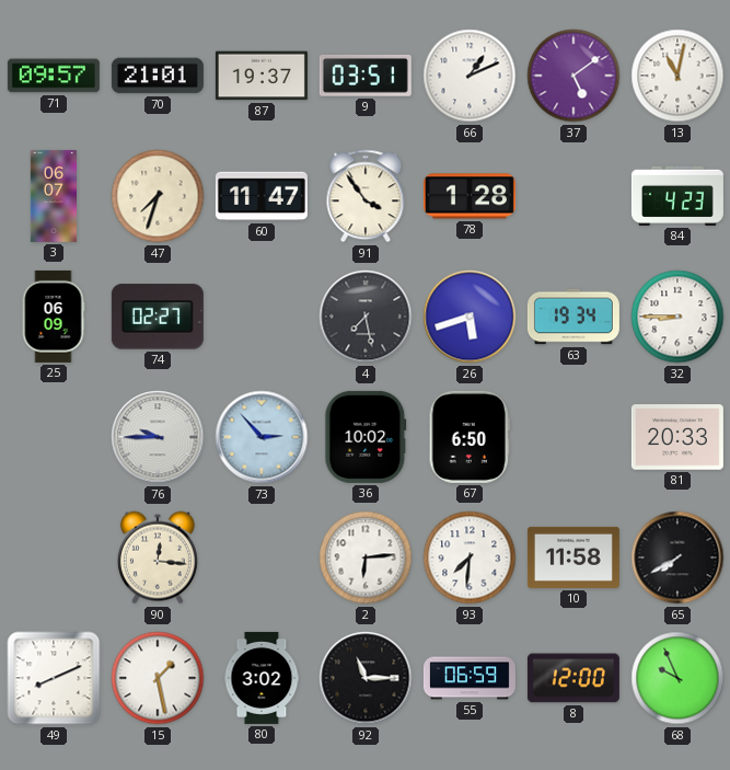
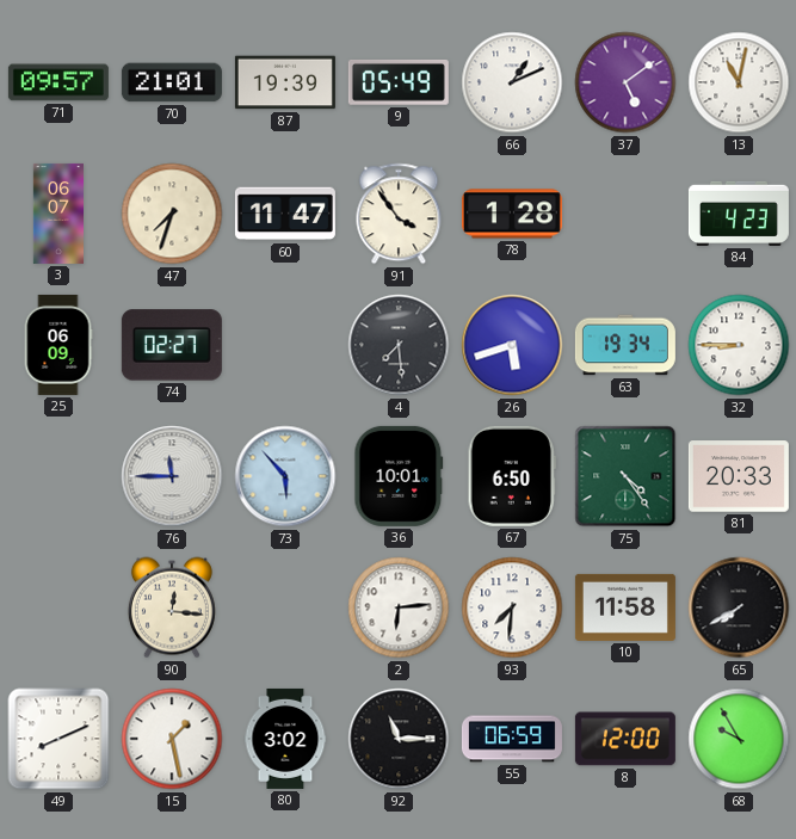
87: 19:37 -> 19:39 (285, 82)
9: 03:51 -> 05:49 (399, 82)
4: 7:28 -> 7:29 (399, 345)
76: 9:45 -> 11:45 (172, 476)
73: 2:53 -> 5:53 (285, 476)
36: 10:02 -> 10:01 (399, 476)
75: none -> 4:24 (625, 476)
68: 9:56 -> 9:55 (739, 739)
